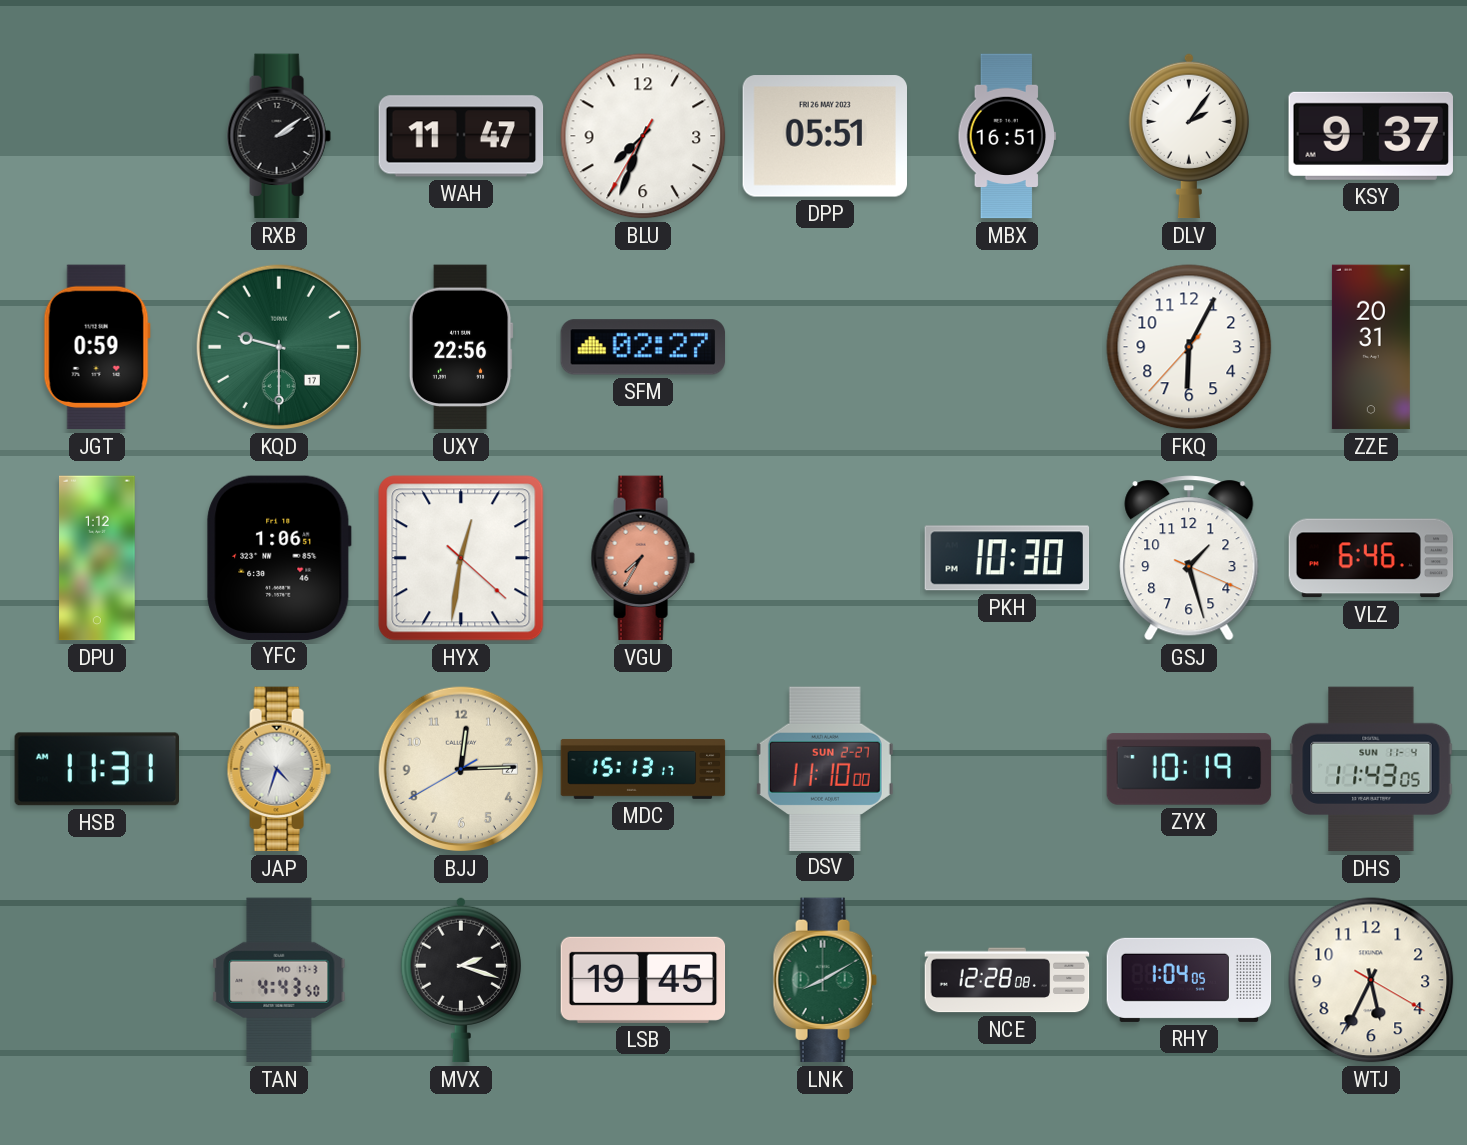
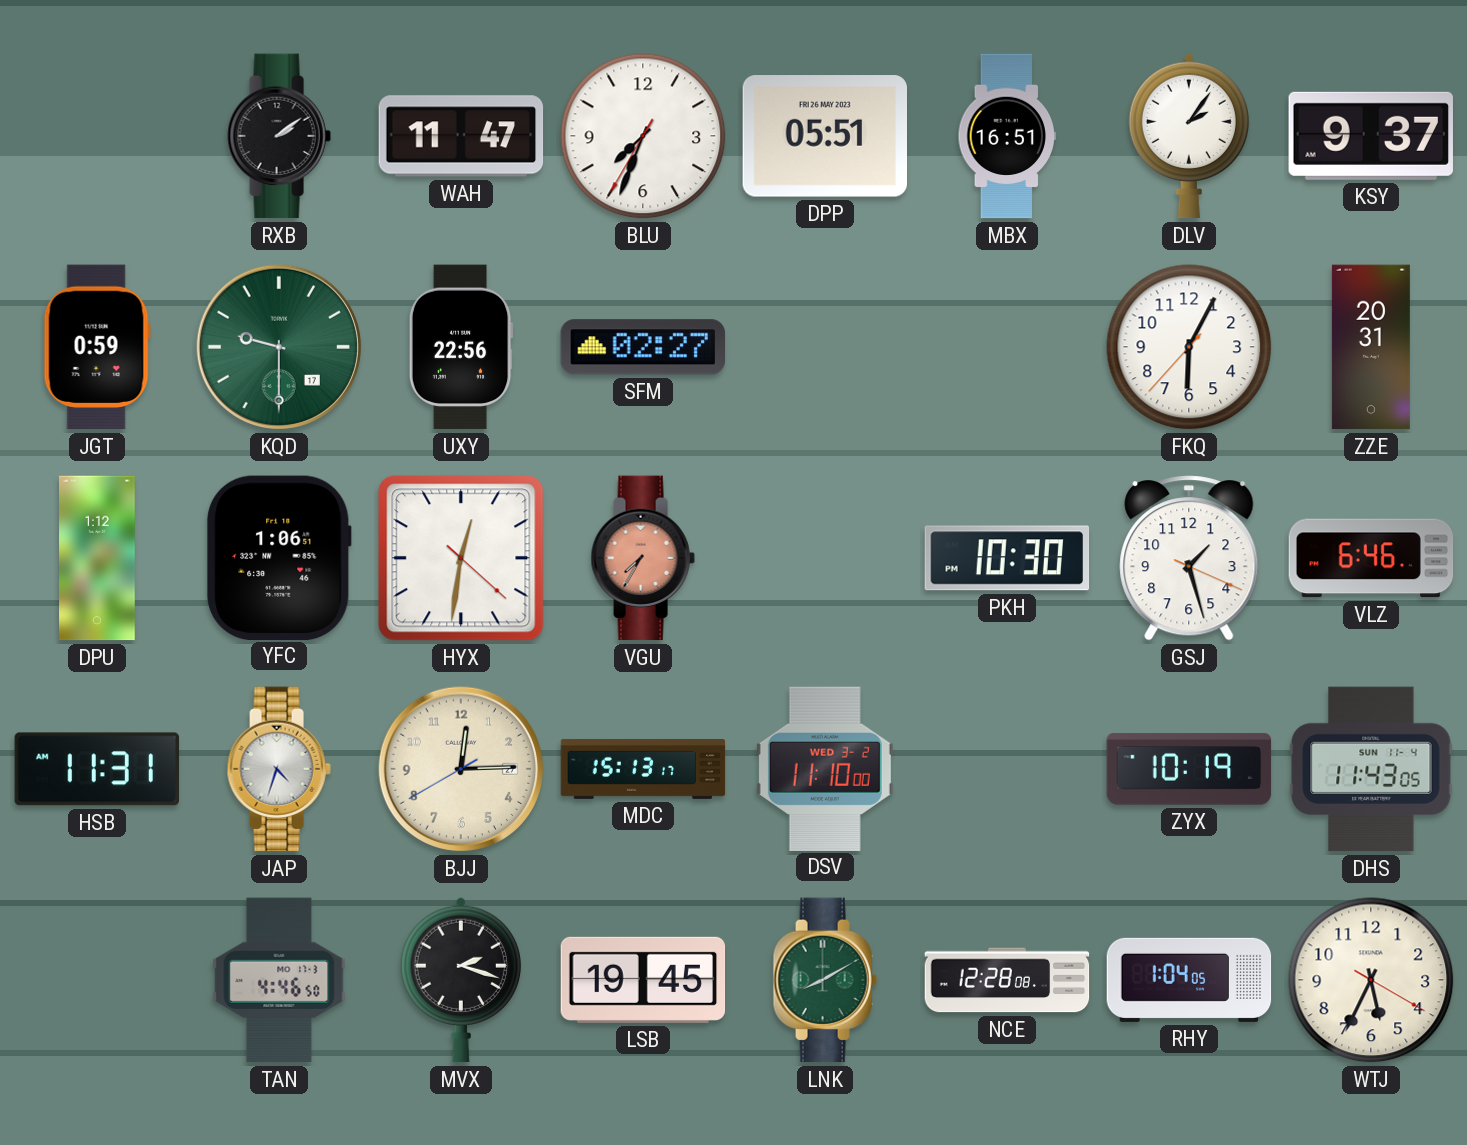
DSV date: SUN 2-27 -> WED 3-2 (825, 768)
TAN: 4:43 -> 4:46 (279, 980)
